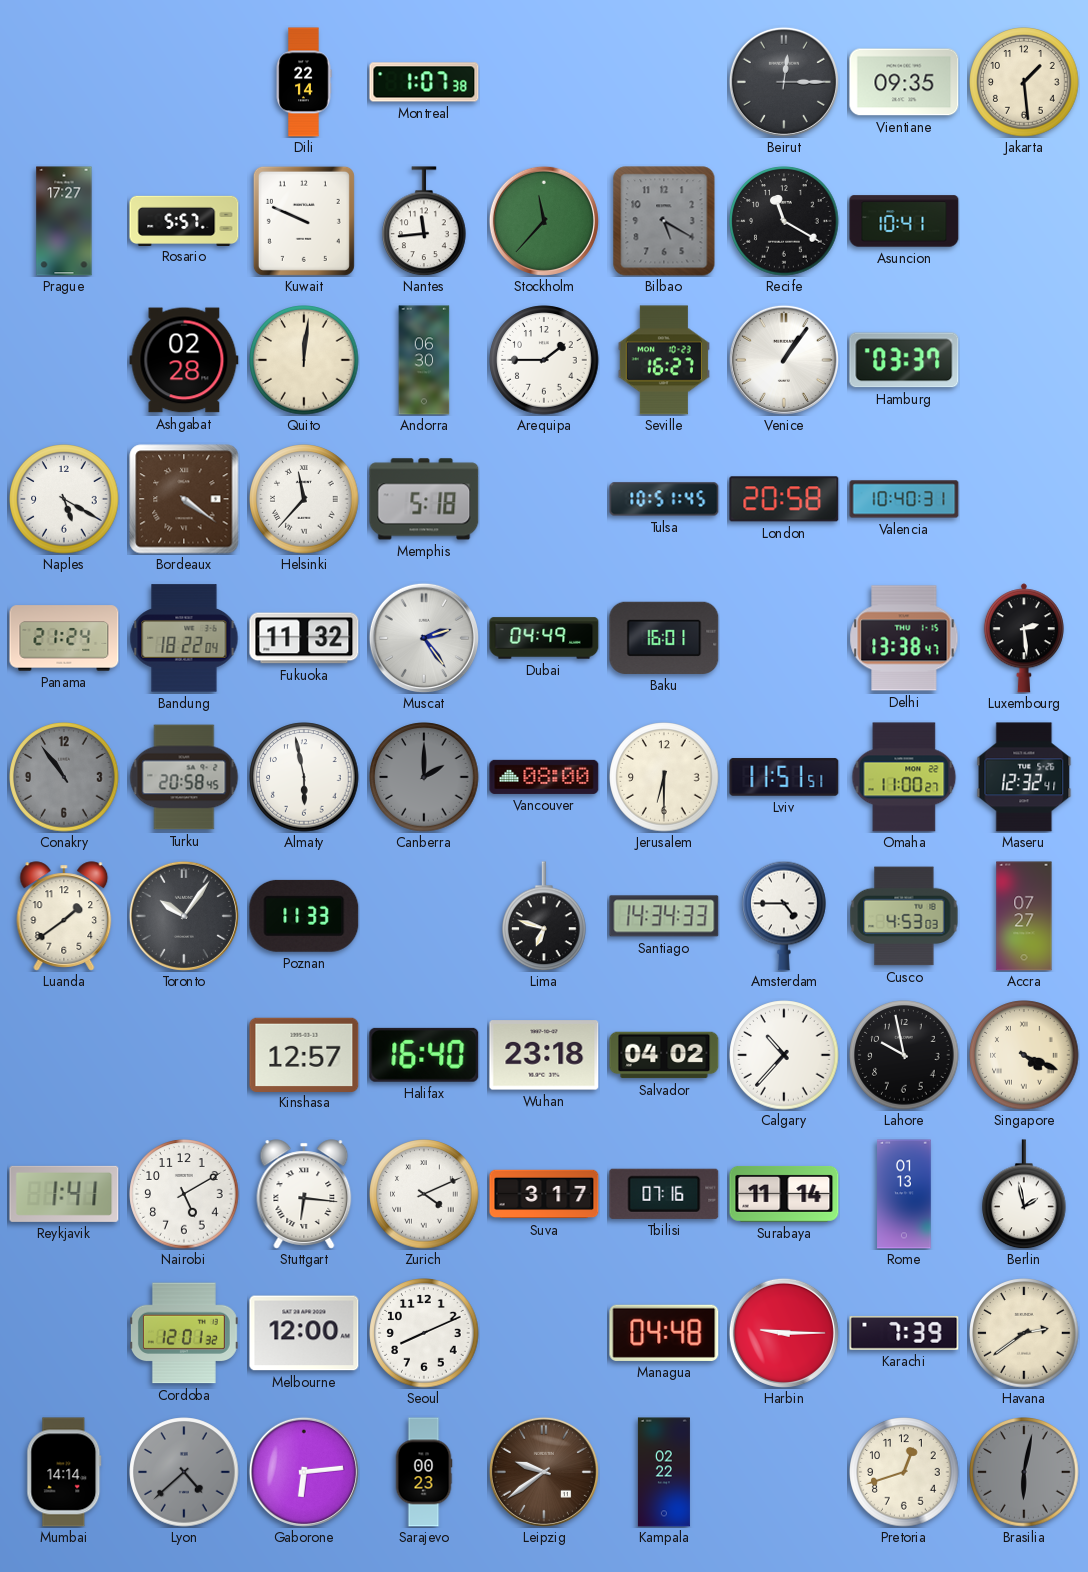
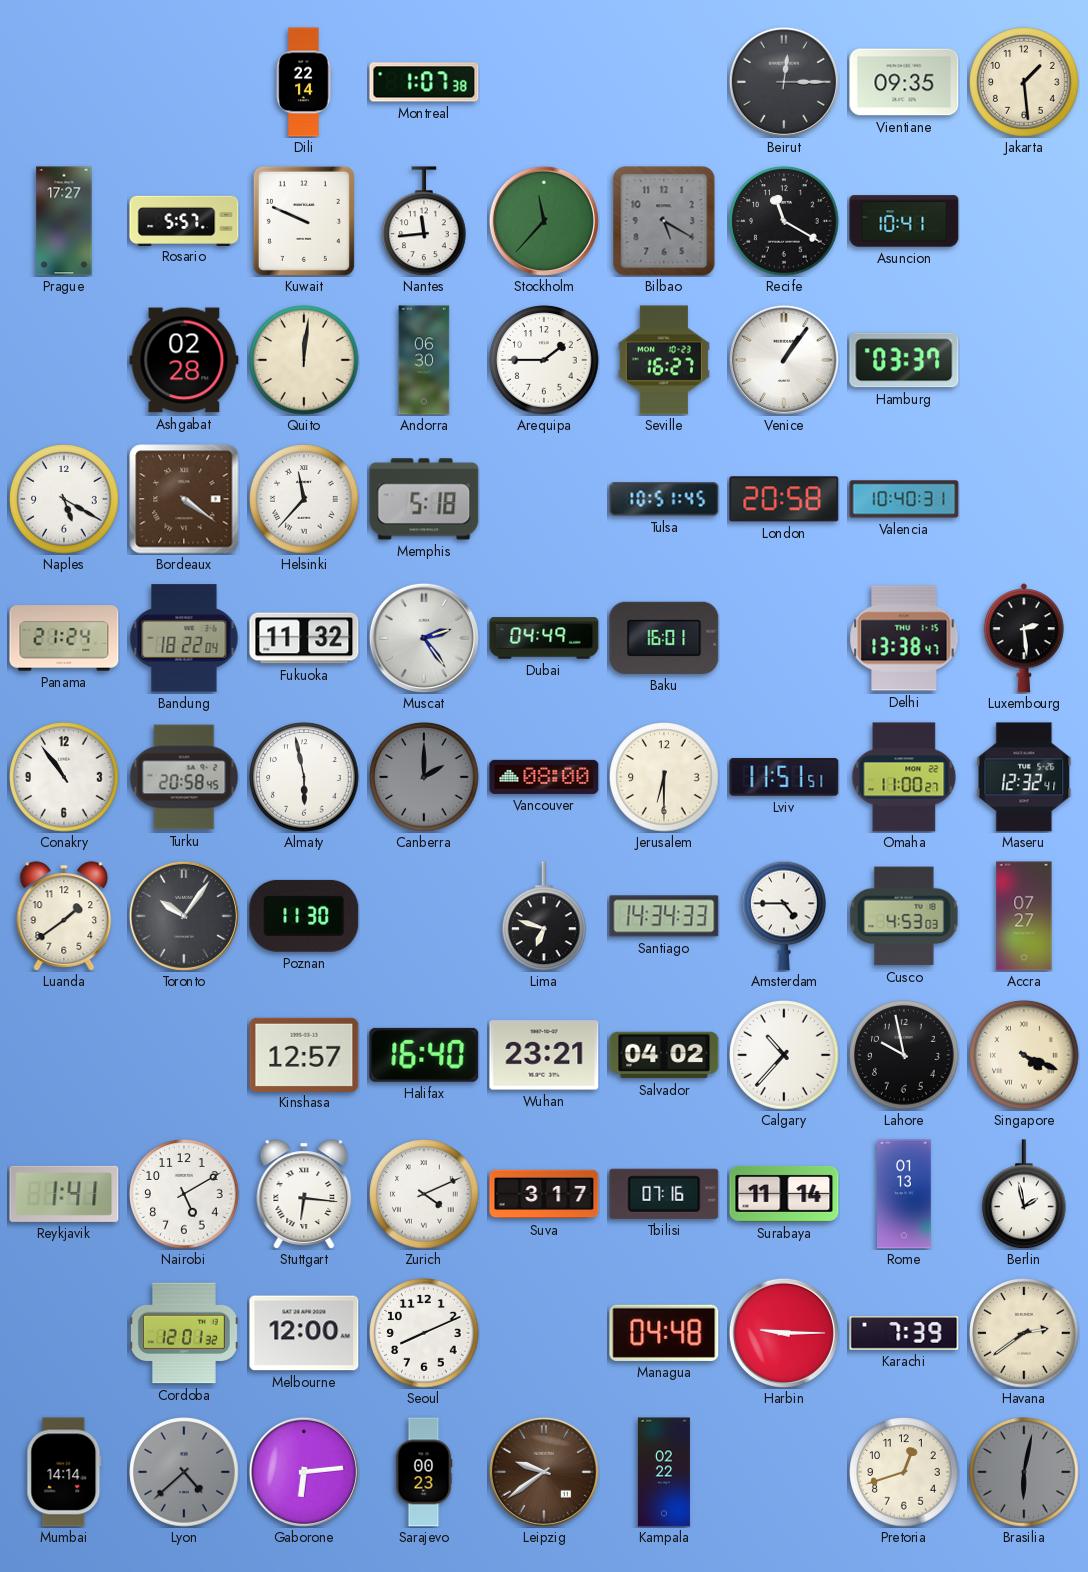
Conakry dial: grey -> white (64, 777)
Poznan: 11:33 -> 11:30 (304, 916)
Wuhan: 23:18 -> 23:21 (544, 1055)
